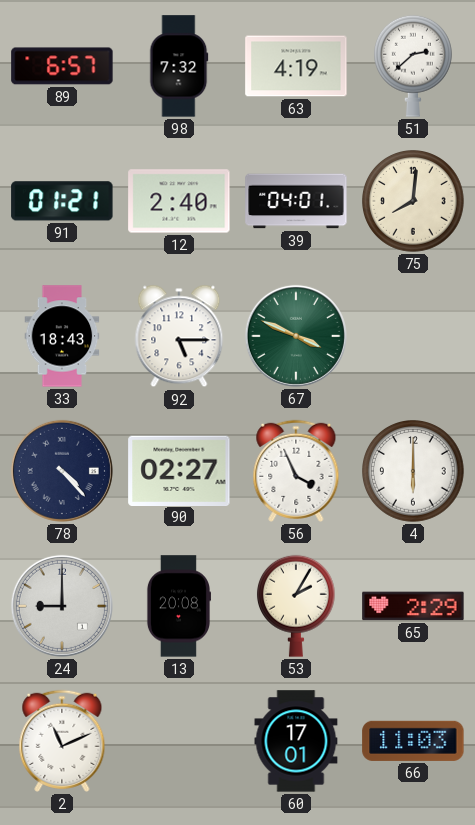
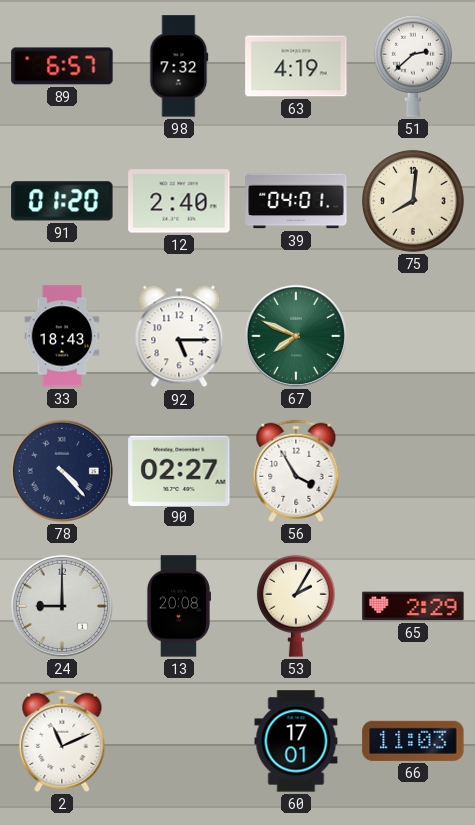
91: 01:21 -> 01:20 (62, 201)
67: 3:49 -> 7:49 (296, 336)
56: 3:56 -> 3:55 (296, 471)
4: 6:00 -> none (414, 472)
